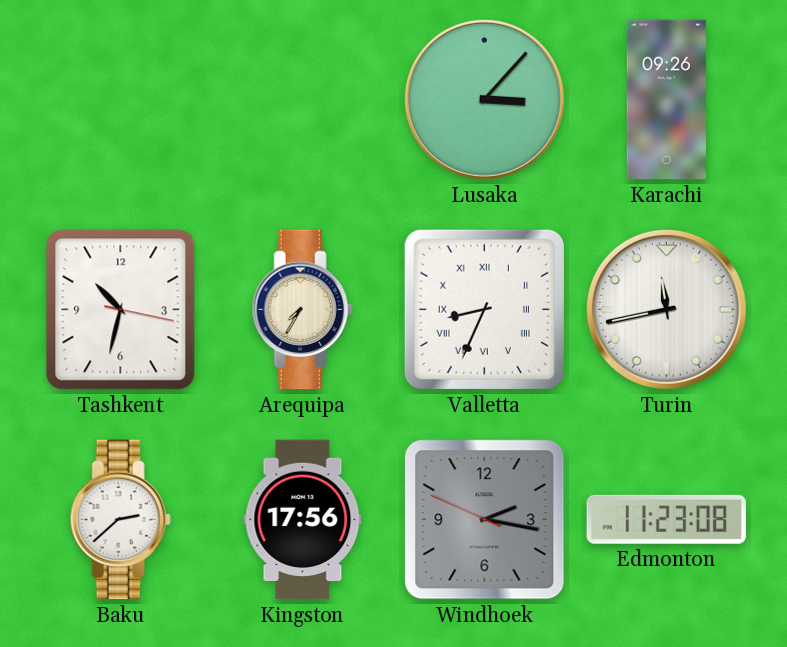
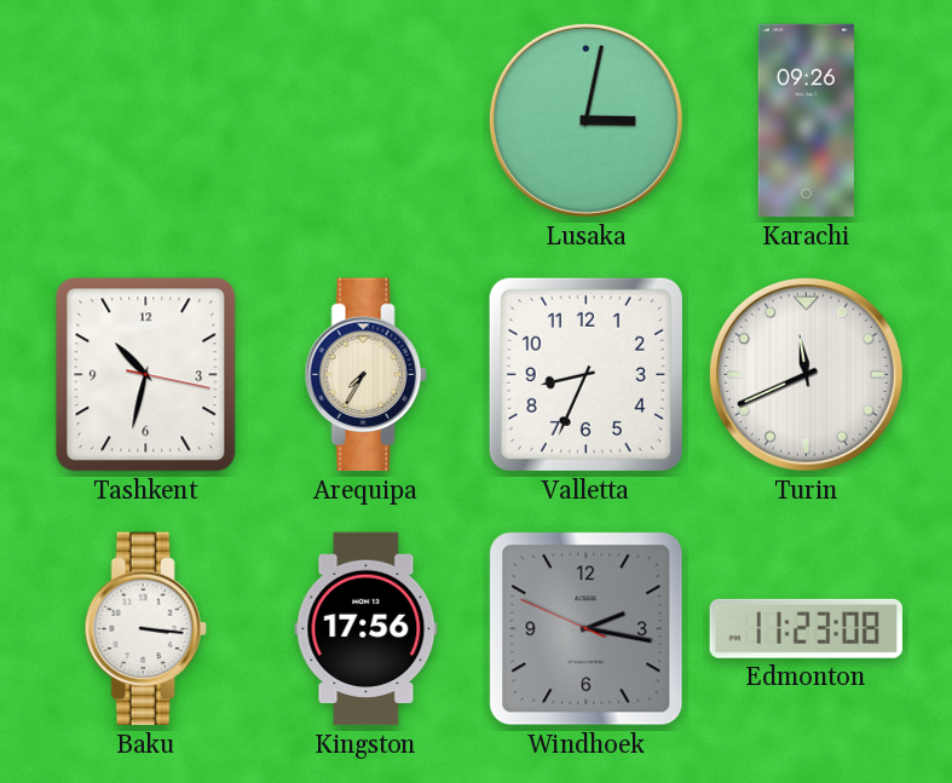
Lusaka: 3:07 -> 3:02 (585, 120)
Valletta numerals: Roman -> Arabic (585, 374)
Turin: 11:43 -> 11:41 (806, 374)
Baku: 2:38 -> 3:16 (145, 629)
